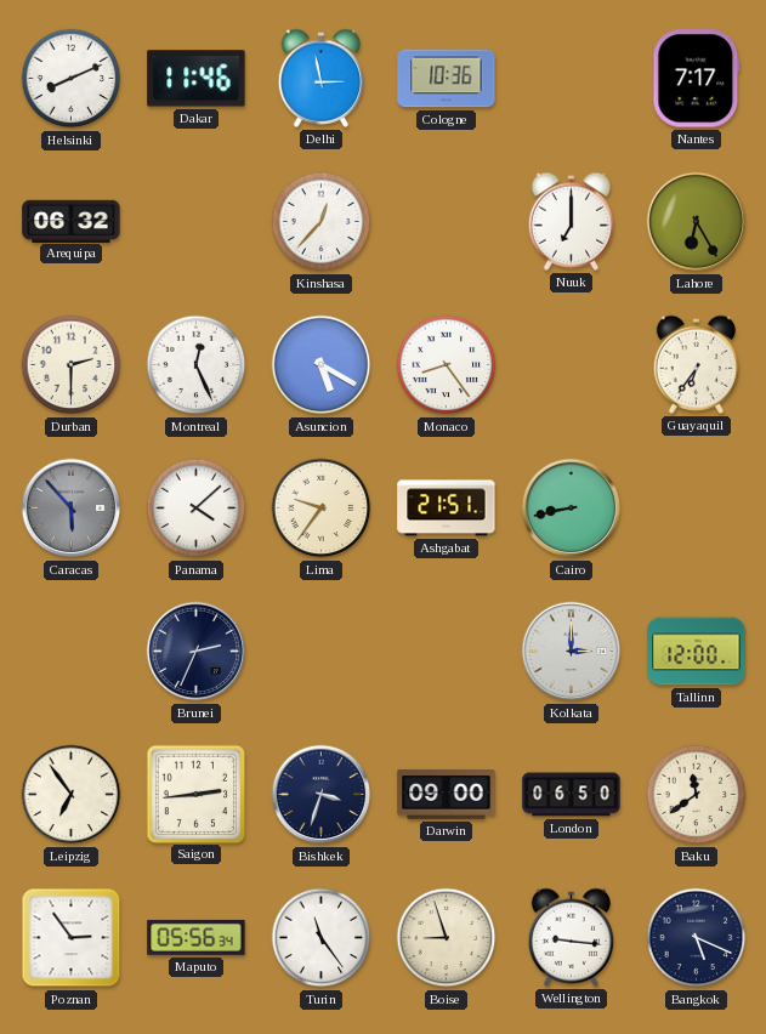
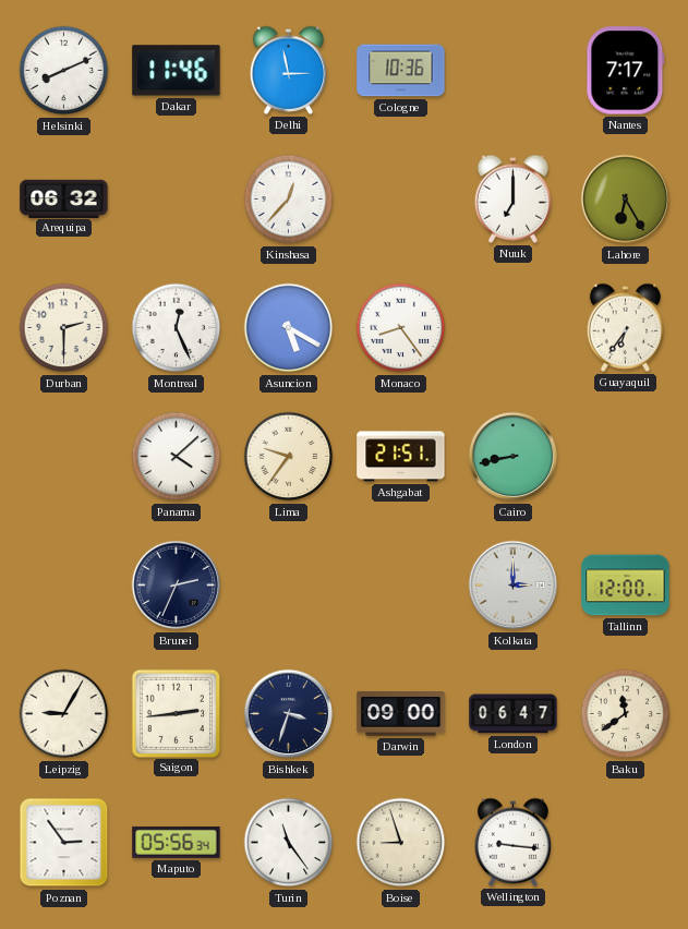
Caracas: 5:53 -> none (72, 509)
Leipzig: 6:54 -> 9:05 (64, 714)
London: 06:50 -> 06:47 (514, 714)
Bangkok: 5:19 -> none (697, 938)
